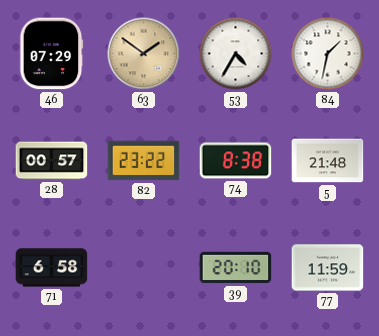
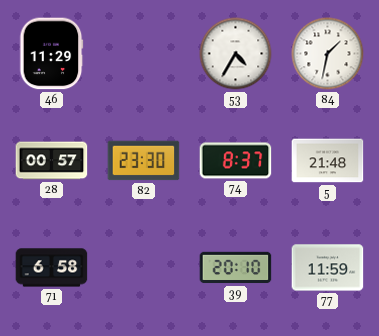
46: 07:29 -> 11:29 (52, 54)
63: 1:51 -> none (144, 54)
82: 23:22 -> 23:30 (144, 161)
74: 8:38 -> 8:37 (236, 161)
